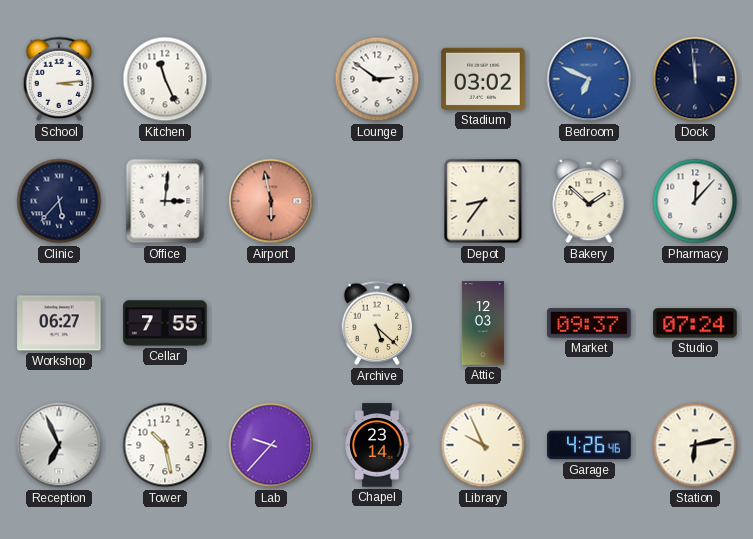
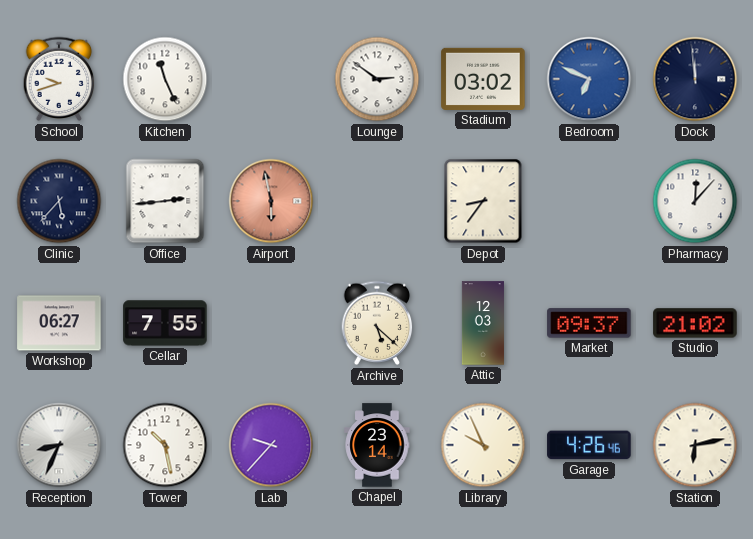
School: 3:14 -> 9:42 (59, 79)
Office: 3:01 -> 2:44 (165, 201)
Bakery: 1:52 -> none (589, 201)
Studio: 07:24 -> 21:02 (695, 323)
Reception: 6:56 -> 8:34 (59, 445)
